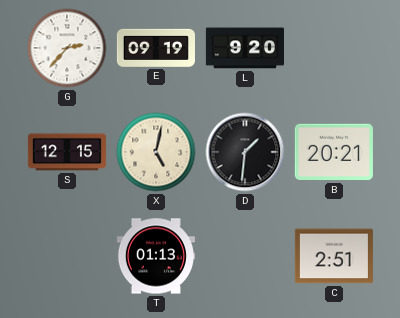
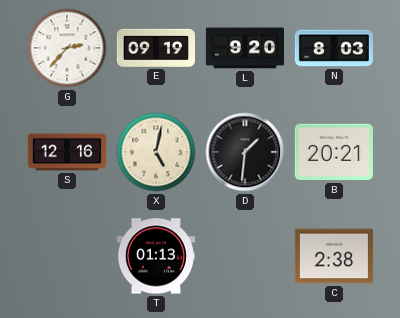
N: none -> 8:03 (334, 48)
S: 12:15 -> 12:16 (67, 152)
C: 2:51 -> 2:38 (334, 256)
